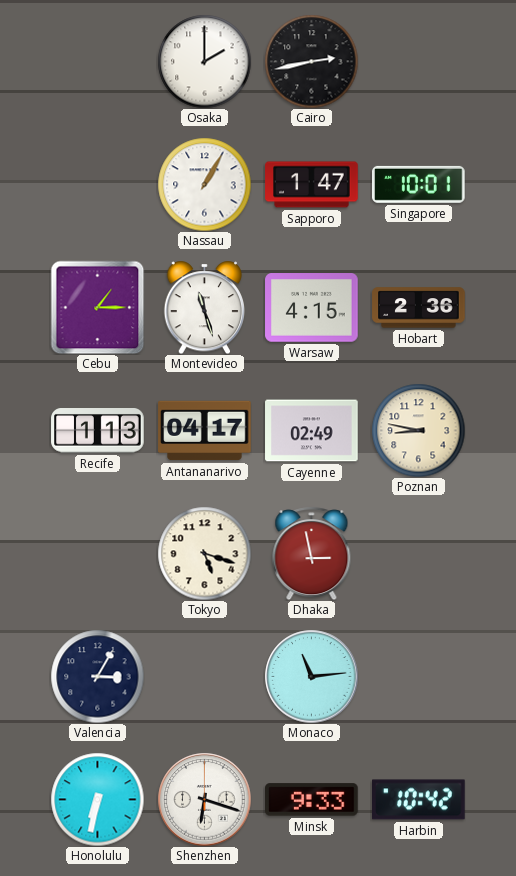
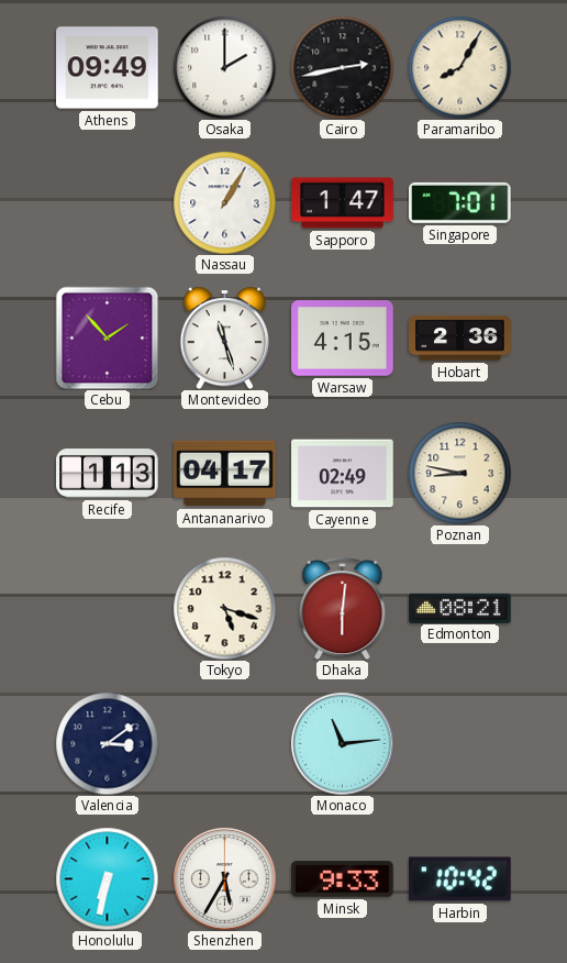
Athens: none -> 09:49 (108, 68)
Paramaribo: none -> 8:05 (459, 67)
Singapore: 10:01 -> 7:01 (460, 202)
Cebu: 1:15 -> 1:53 (107, 337)
Dhaka: 2:58 -> 6:01 (343, 608)
Edmonton: none -> 08:21 (460, 608)
Valencia: 3:05 -> 3:09 (107, 743)
Shenzhen: 6:18 -> 5:35 (224, 878)
